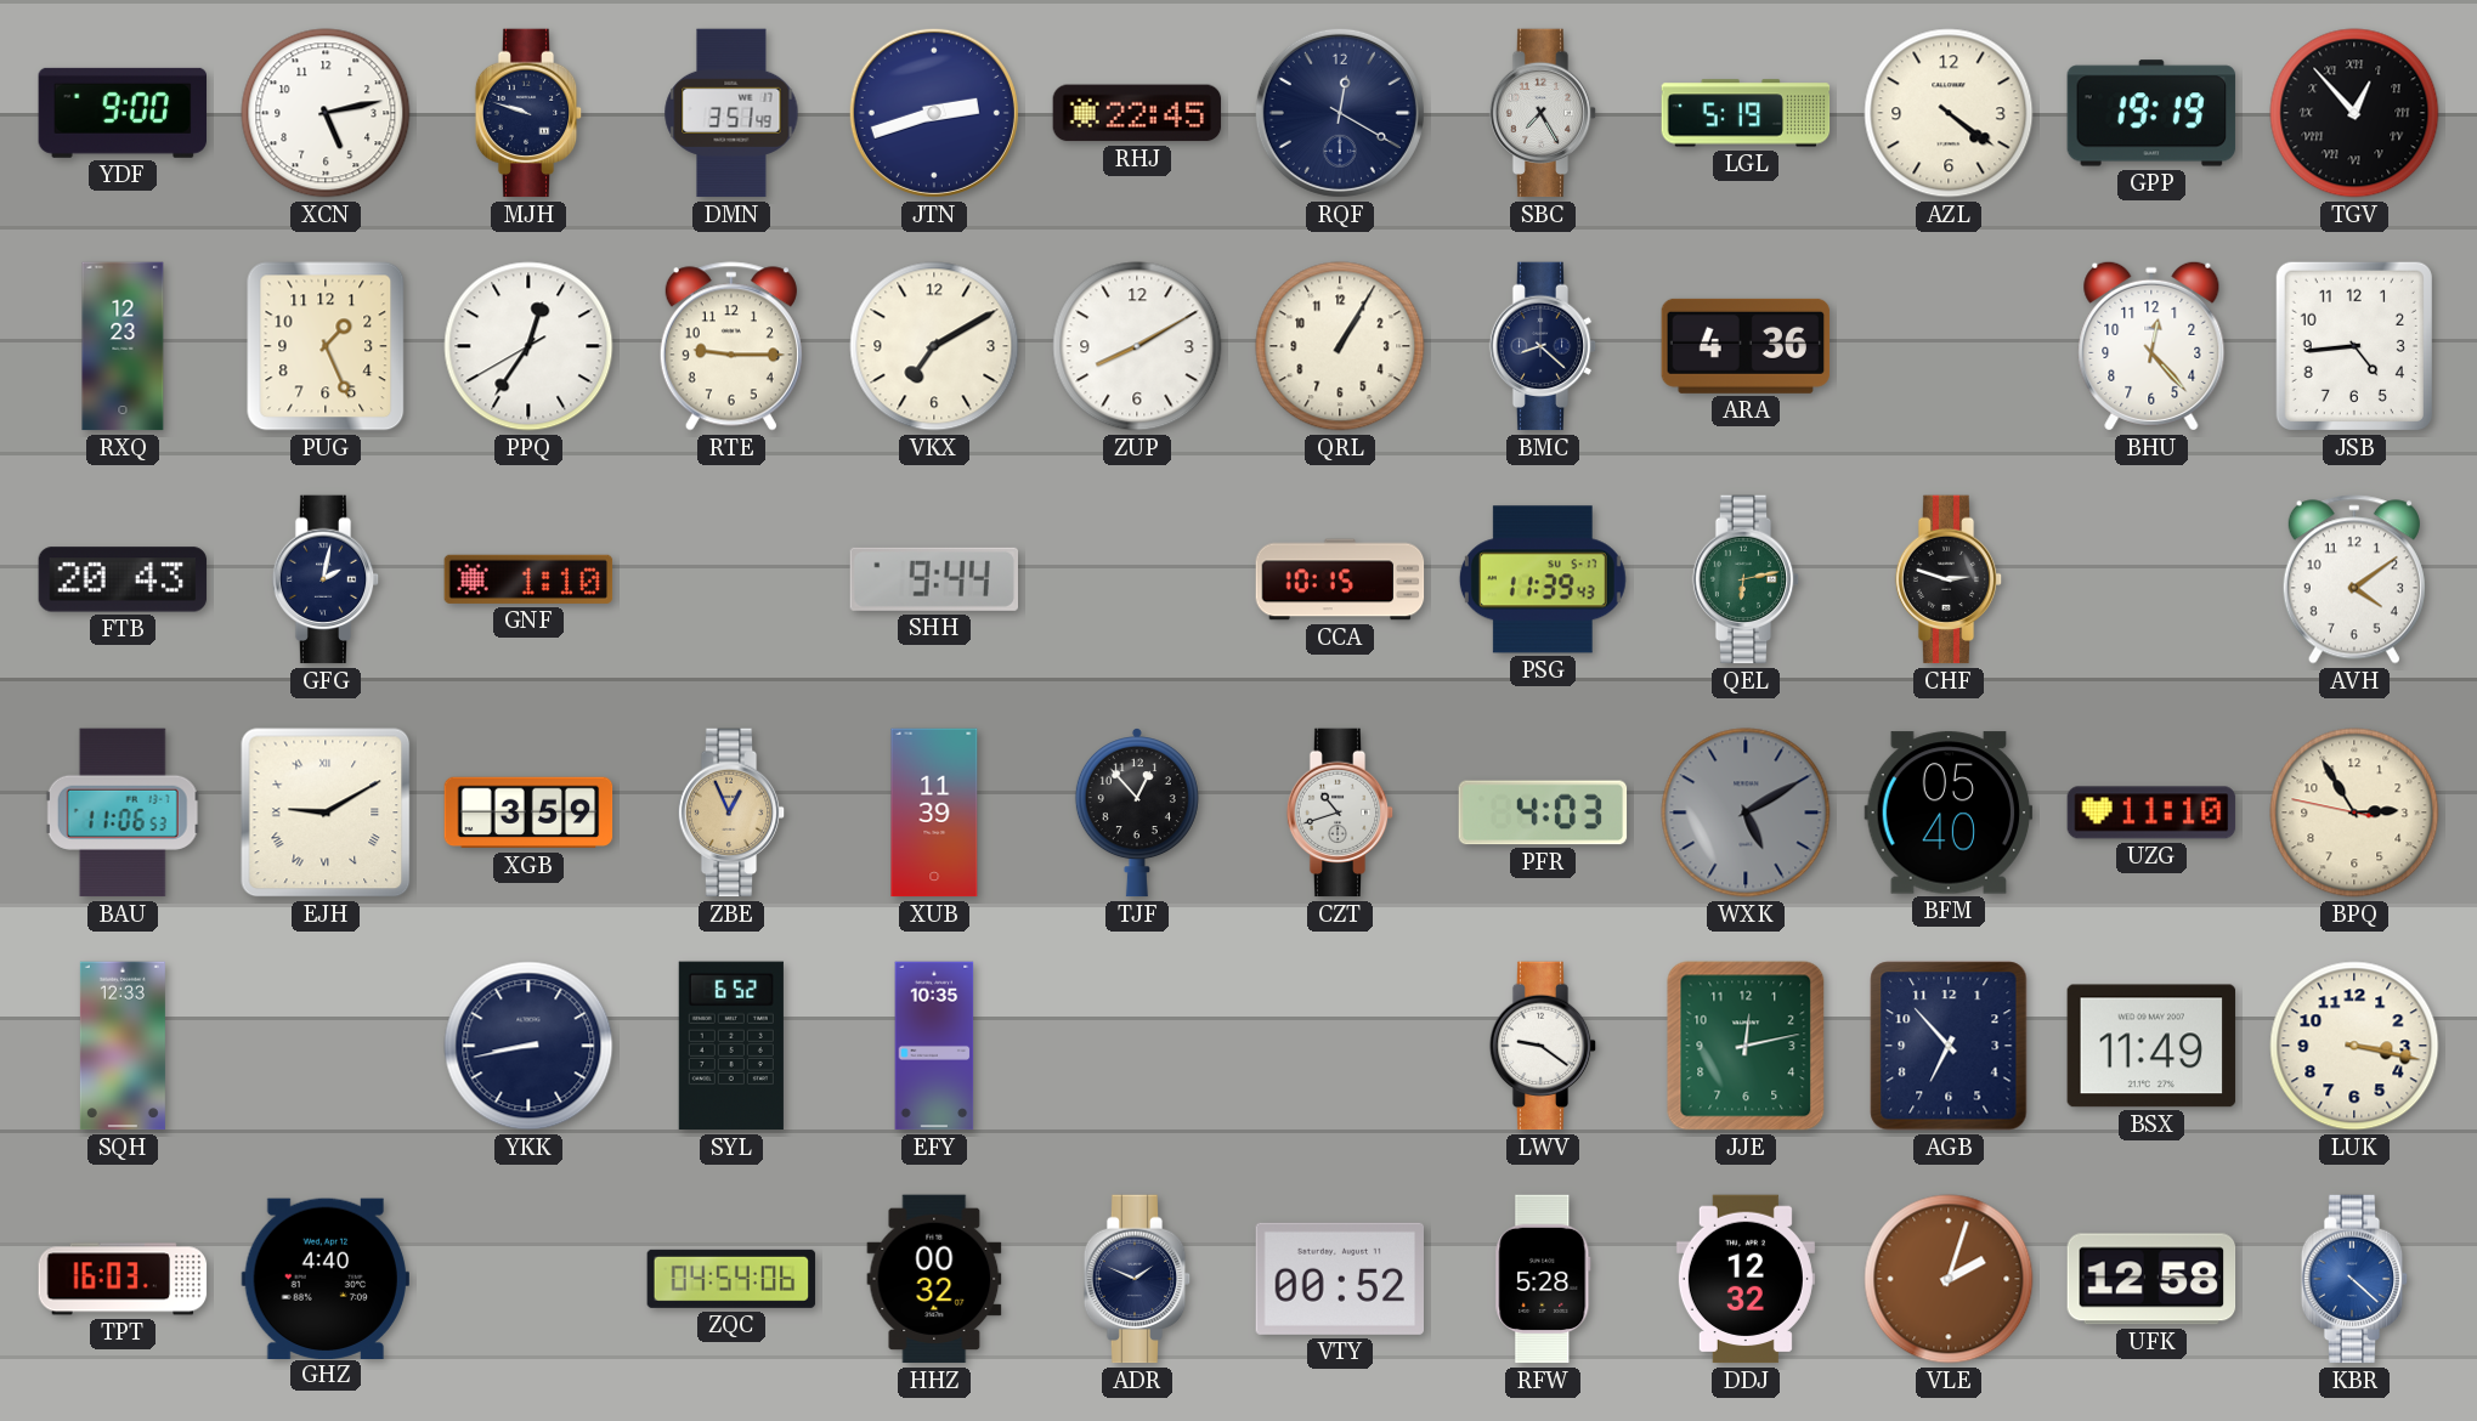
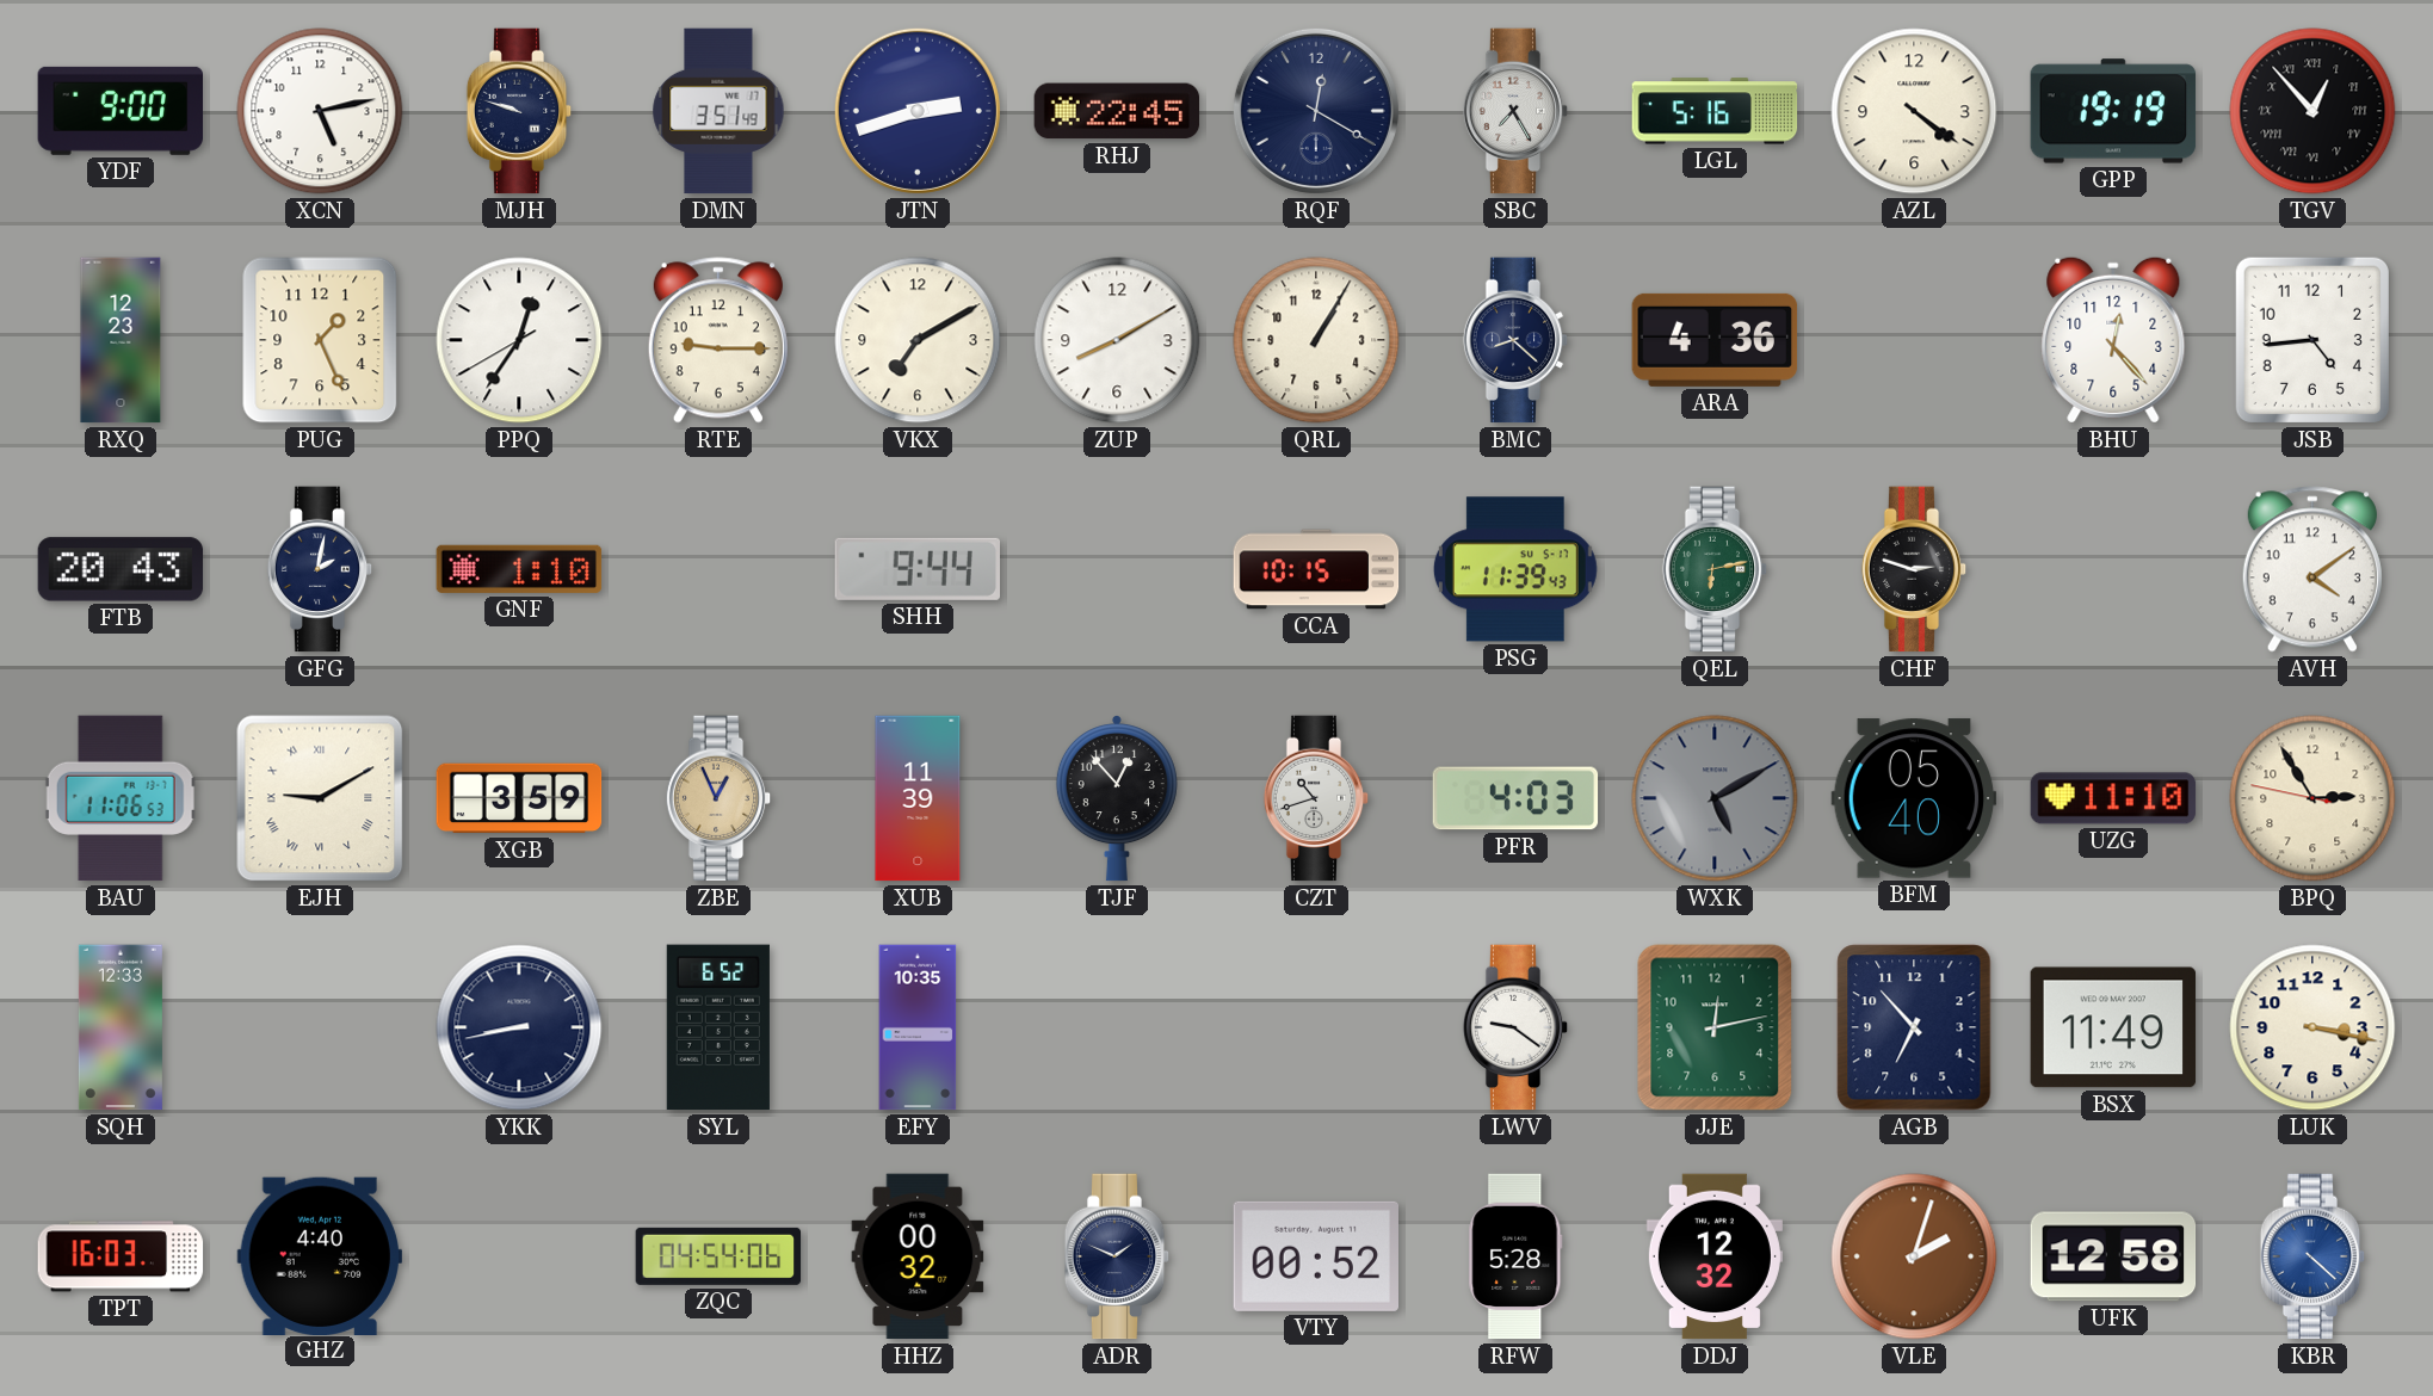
LGL: 5:19 -> 5:16 (1715, 111)
